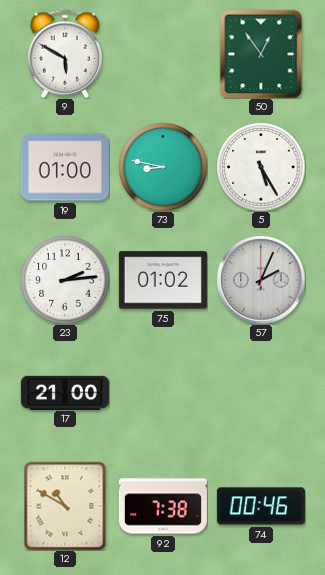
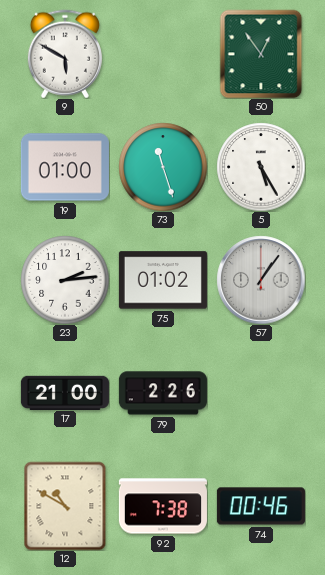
73: 8:47 -> 11:27 (163, 167)
57: 2:04 -> 1:06 (261, 280)
79: none -> 2:26 (163, 393)
